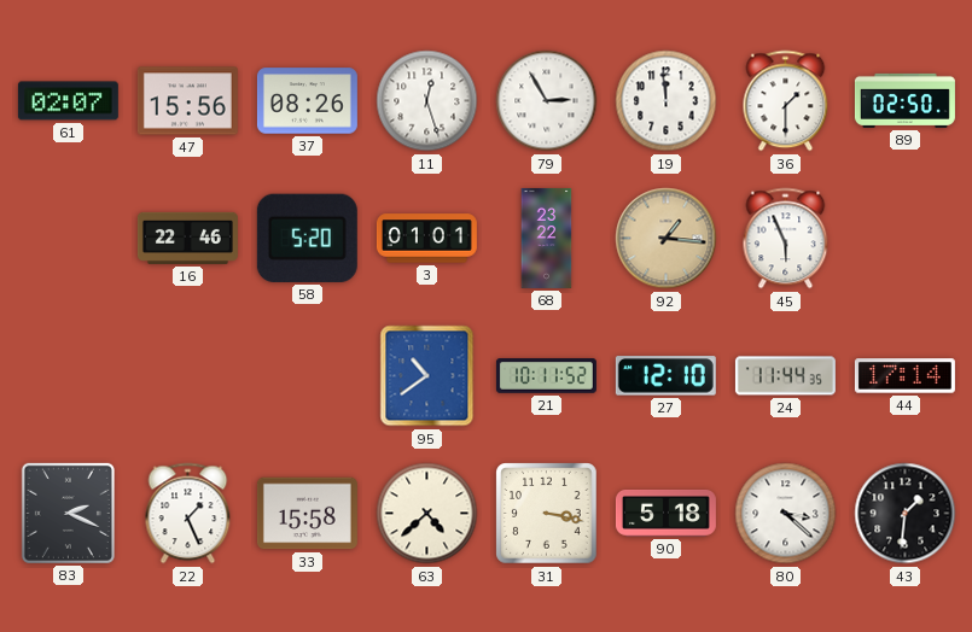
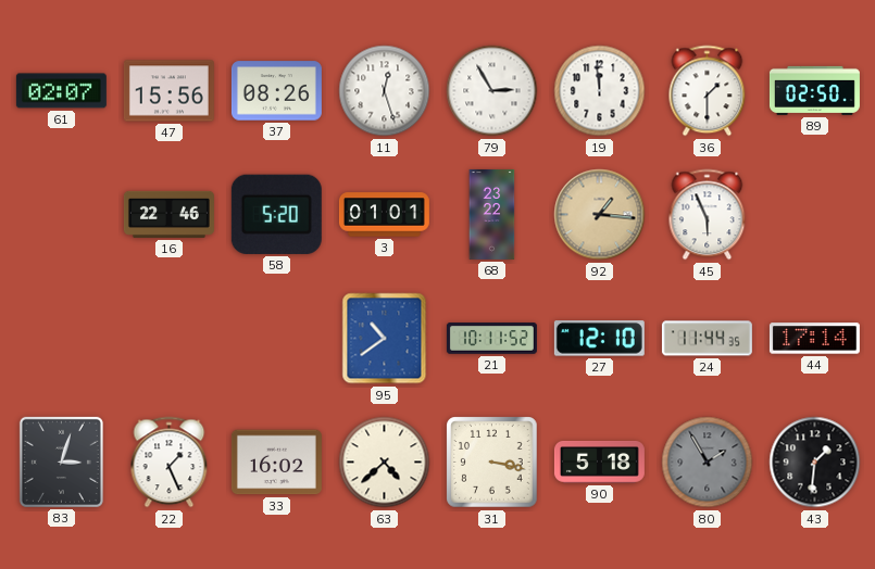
83: 2:19 -> 3:03 (61, 461)
33: 15:58 -> 16:02 (276, 463)
80: 3:22 -> 1:55 (708, 463)
80 dial: white -> grey (708, 463)
